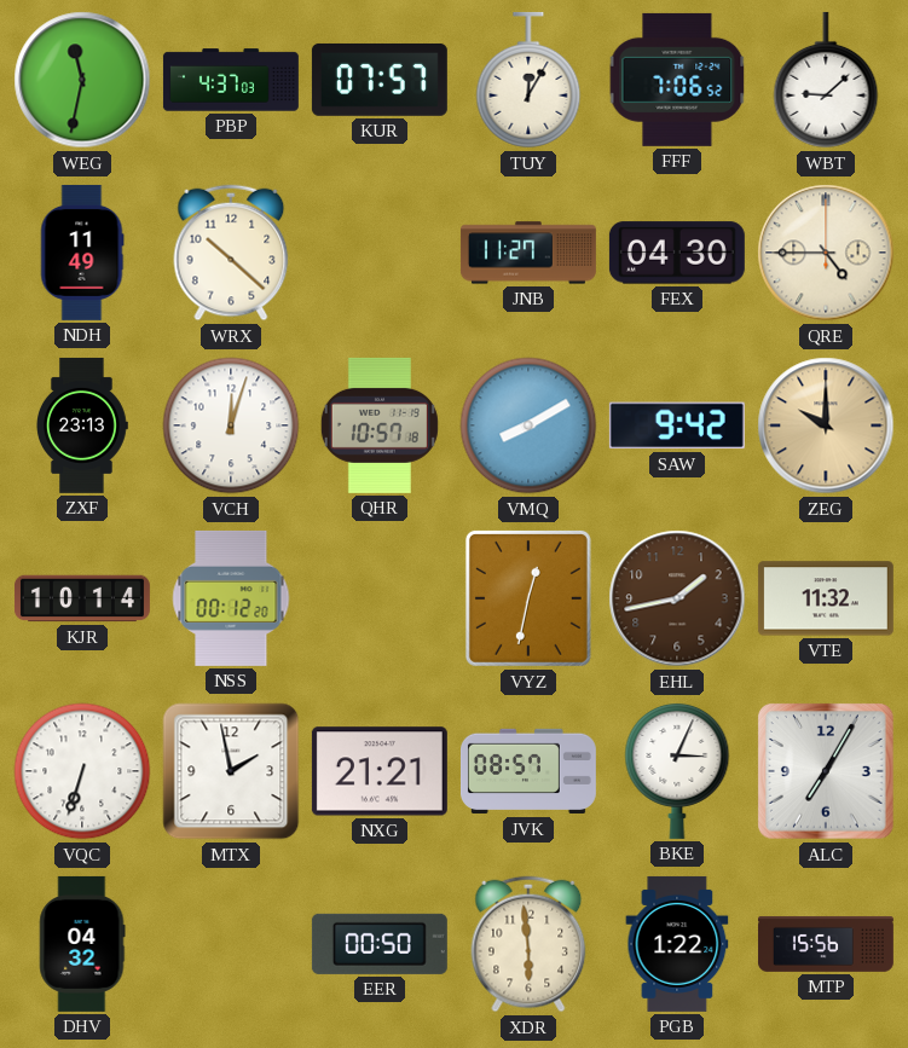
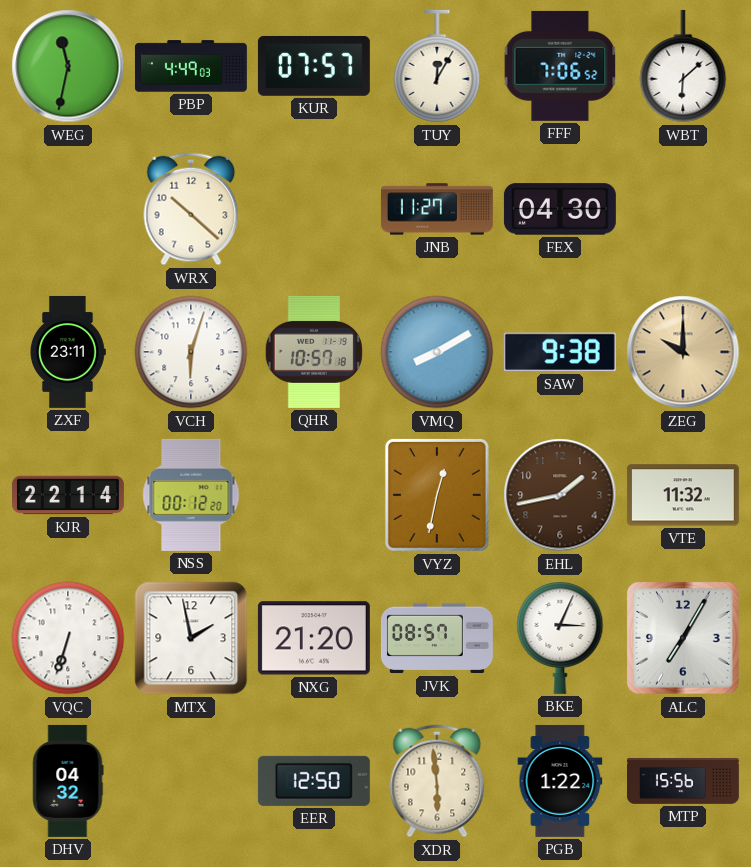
PBP: 4:37 -> 4:49 (191, 66)
WBT: 9:08 -> 6:08 (683, 66)
NDH: 11:49 -> none (82, 253)
QRE: 4:45 -> none (826, 253)
ZXF: 23:13 -> 23:11 (68, 352)
VCH: 12:03 -> 6:03 (191, 352)
SAW: 9:42 -> 9:38 (560, 352)
KJR: 10:14 -> 22:14 (68, 495)
NXG: 21:21 -> 21:20 (314, 638)
EER: 00:50 -> 12:50 (314, 781)
